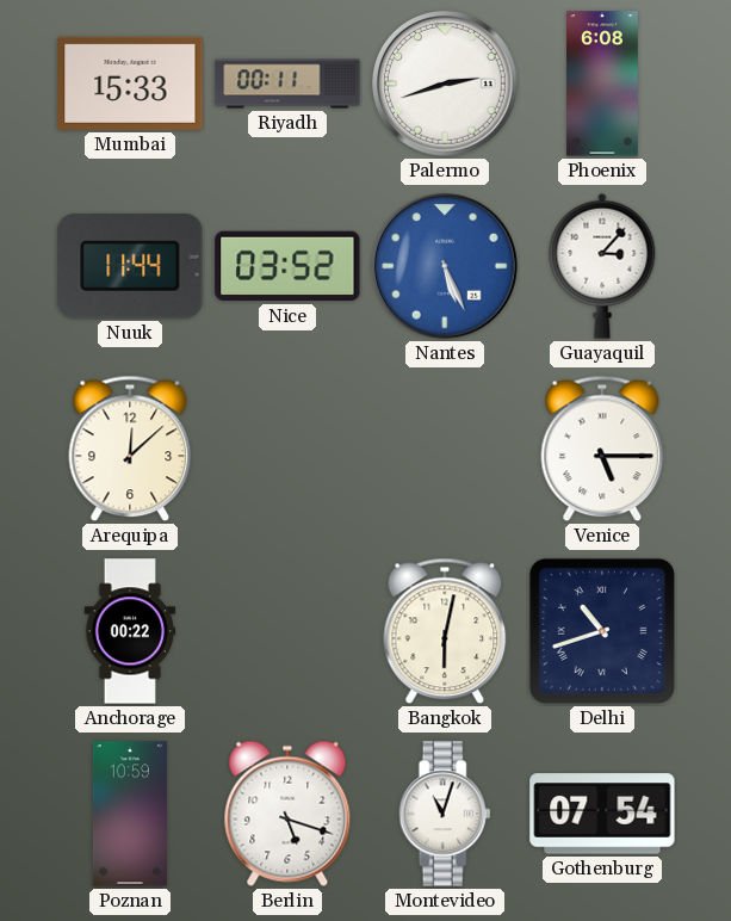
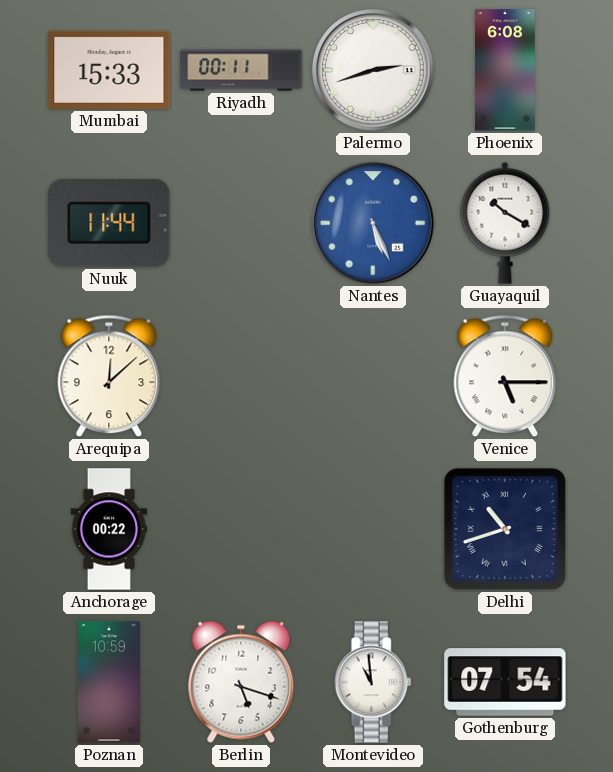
Nice: 03:52 -> none (287, 266)
Guayaquil: 3:07 -> 10:20 (505, 223)
Bangkok: 6:02 -> none (445, 631)
Montevideo: 11:03 -> 10:59 (373, 682)
